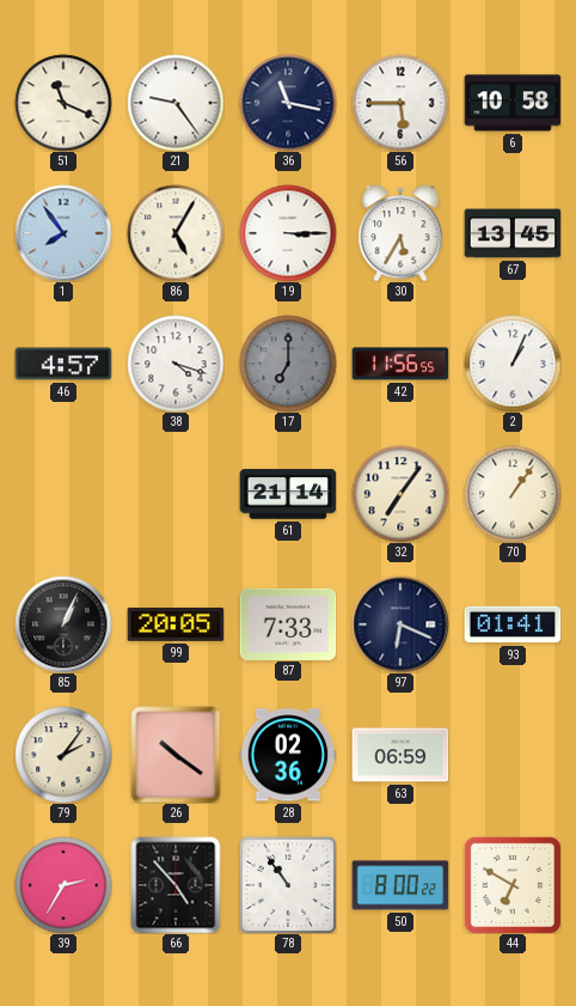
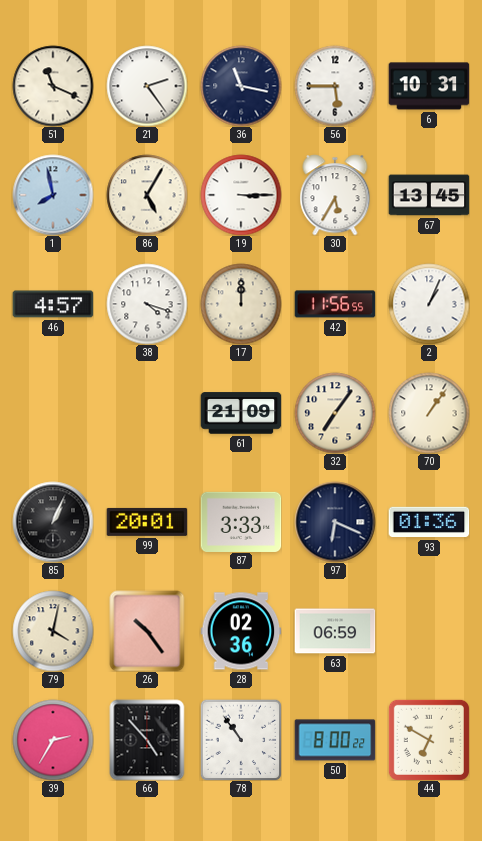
21: 9:24 -> 2:24 (147, 86)
6: 10:58 -> 10:31 (429, 86)
1: 7:54 -> 7:58 (53, 195)
17: 7:00 -> 12:00 (241, 304)
17 dial: grey -> cream (241, 304)
61: 21:14 -> 21:09 (241, 413)
99: 20:05 -> 20:01 (147, 522)
87: 7:33 -> 3:33 (241, 521)
93: 01:41 -> 01:36 (429, 522)
79: 2:06 -> 4:02 (53, 631)
26: 10:21 -> 10:24 (147, 631)
